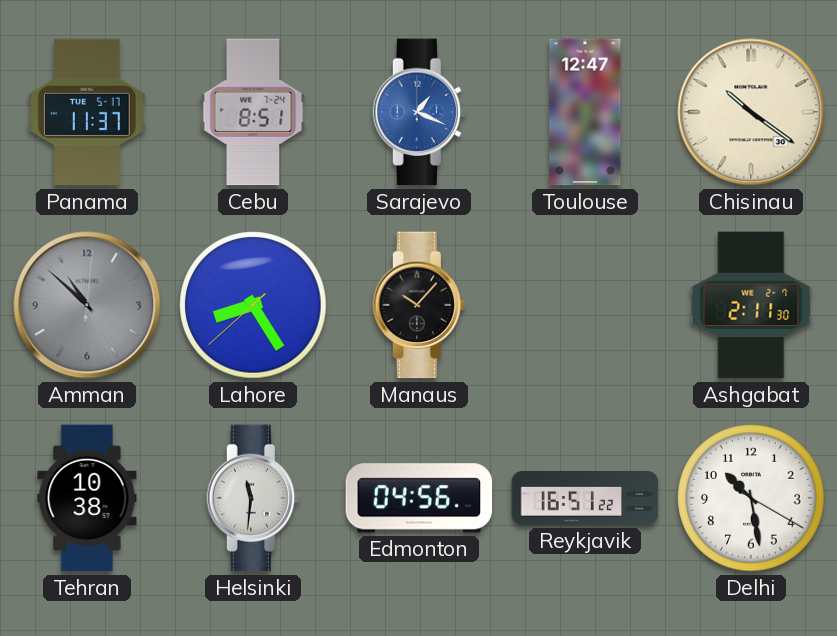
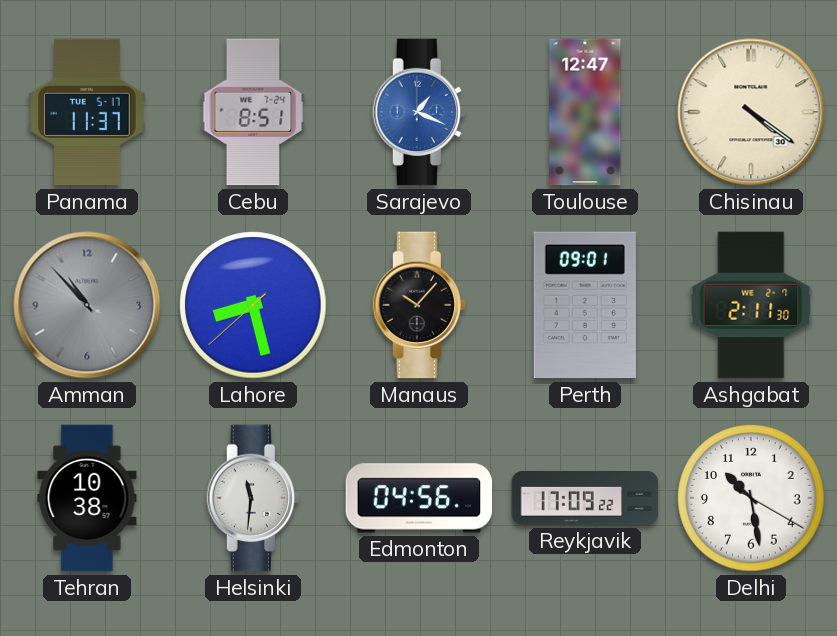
Chisinau: 10:21 -> 4:21 (751, 112)
Amman: 10:52:01 -> 10:52:50 (87, 305)
Lahore: 8:24 -> 8:27 (253, 305)
Perth: none -> 09:01 (585, 305)
Reykjavik: 16:51 -> 17:09 (585, 499)
